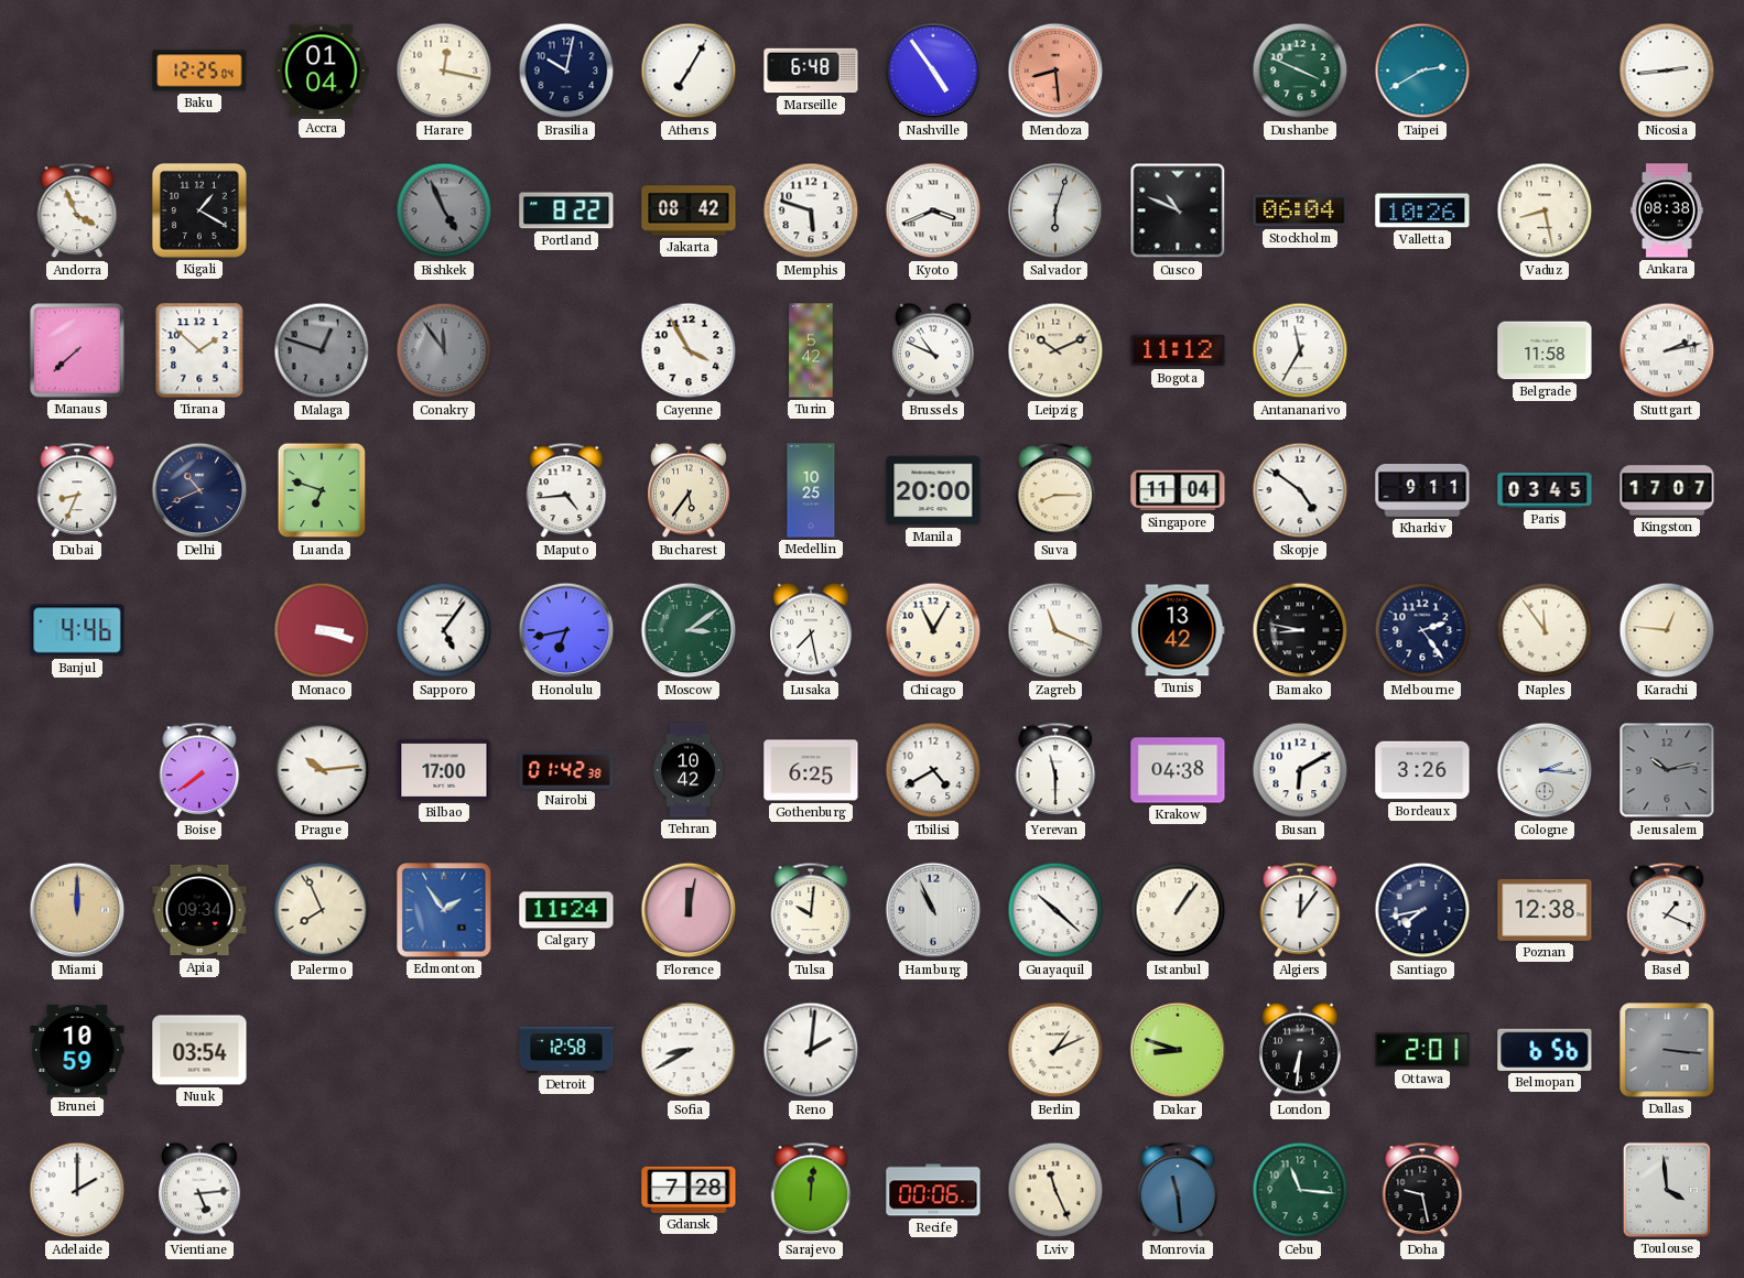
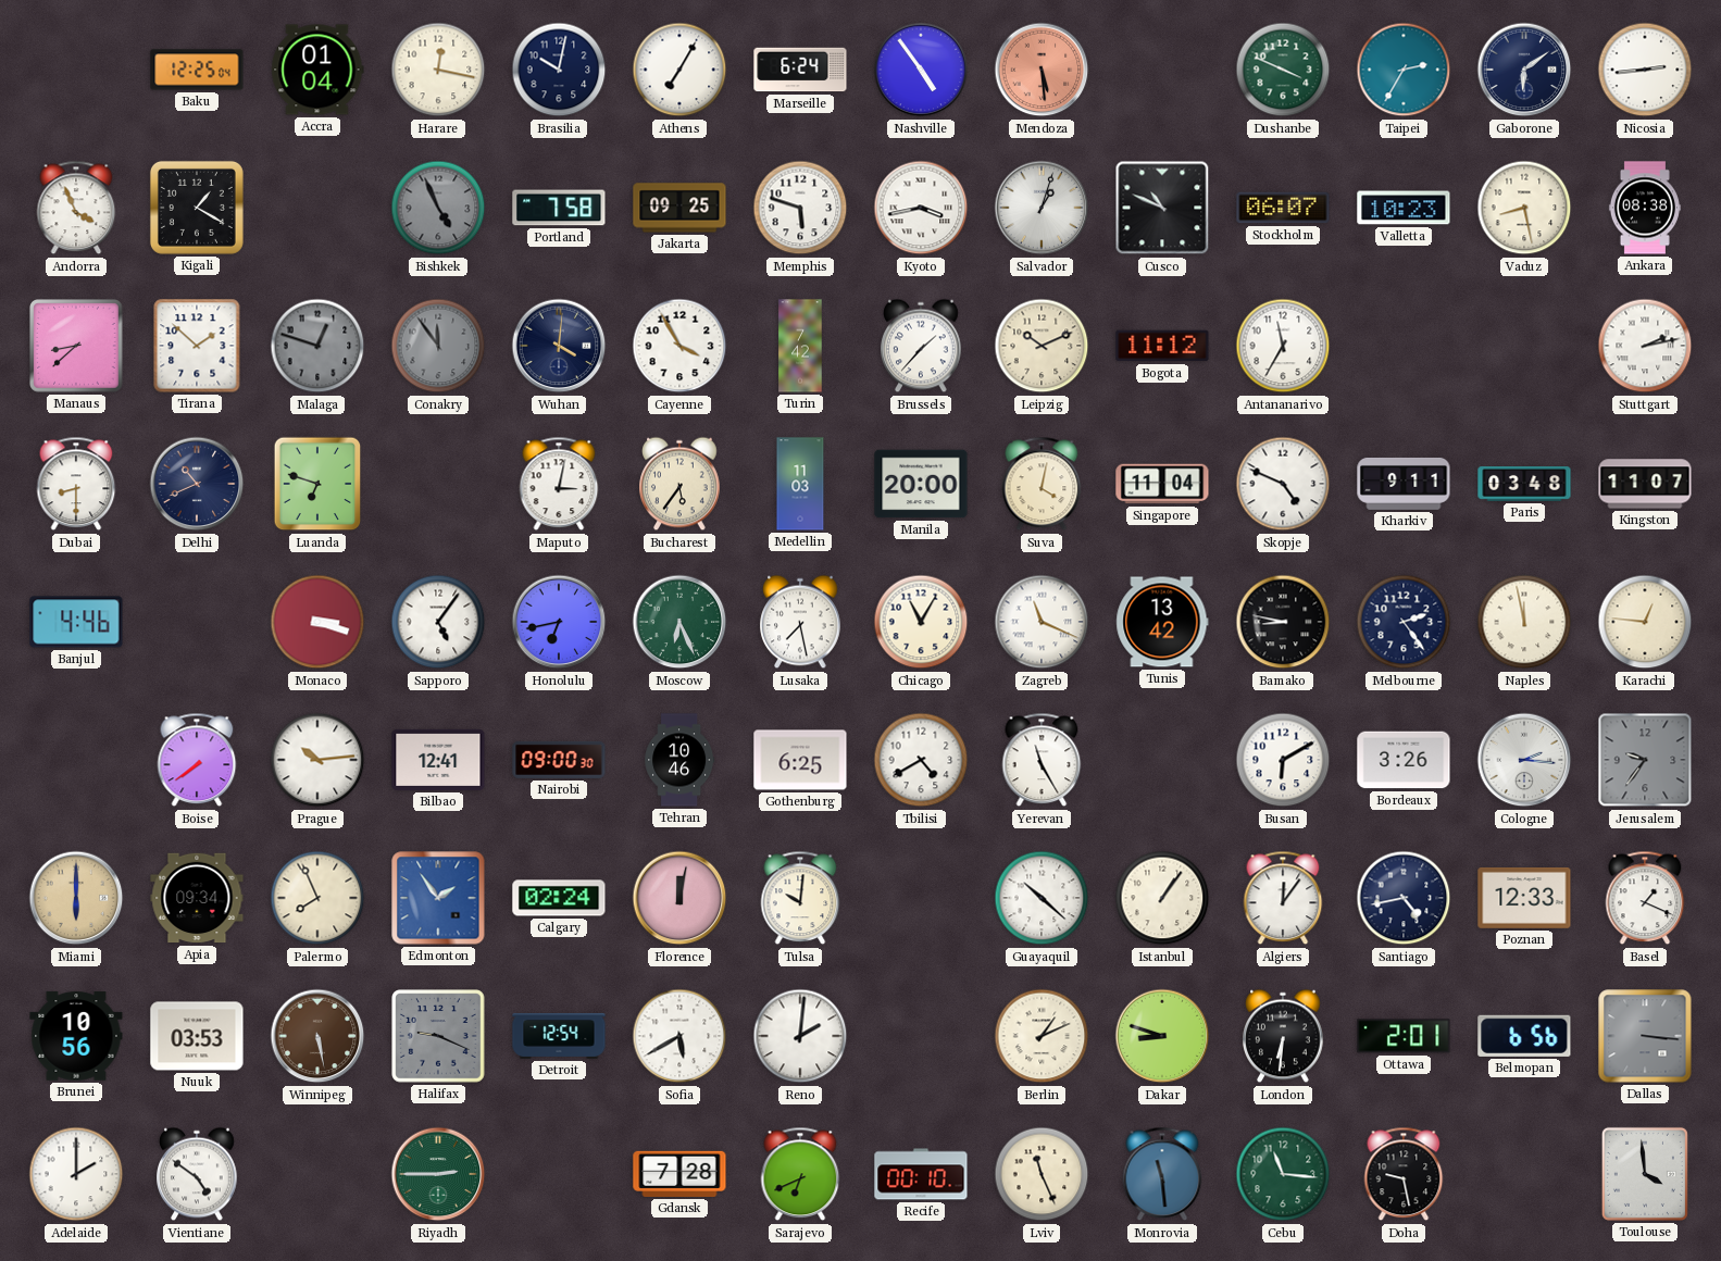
Marseille: 6:48 -> 6:24 (800, 70)
Mendoza: 8:29 -> 5:29 (1042, 70)
Taipei: 2:40 -> 2:35 (1404, 70)
Gaborone: none -> 6:09 (1524, 70)
Portland: 8:22 -> 7:58 (559, 208)
Jakarta: 08:42 -> 09:25 (679, 208)
Kyoto: 3:41 -> 3:43 (921, 208)
Salvador: 6:03 -> 1:03 (1042, 208)
Stockholm: 06:04 -> 06:07 (1283, 208)
Valletta: 10:26 -> 10:23 (1404, 208)
Manaus: 7:38 -> 8:38 (76, 346)
Wuhan: none -> 4:01 (559, 346)
Turin: 5:42 -> 7:42 (800, 346)
Brussels: 10:49 -> 1:37 (921, 346)
Belgrade: 11:58 -> none (1545, 350)
Dubai: 8:34 -> 8:30 (76, 484)
Maputo: 4:44 -> 3:02 (559, 484)
Medellin: 10:25 -> 11:03 (800, 484)
Suva: 8:15 -> 4:02 (1042, 484)
Skopje: 4:51 -> 4:49 (1283, 484)
Paris: 03:45 -> 03:48 (1524, 484)
Kingston: 17:07 -> 11:07 (1645, 484)
Moscow: 3:09 -> 6:26 (679, 622)
Naples: 11:54 -> 11:58 (1524, 622)
Bilbao: 17:00 -> 12:41 (438, 760)
Nairobi: 01:42 -> 09:00 (559, 760)
Tehran: 10:42 -> 10:46 (679, 760)
Yerevan: 11:30 -> 11:25 (1042, 760)
Krakow: 04:38 -> none (1178, 770)
Jerusalem: 10:13 -> 9:36 (1645, 760)
Miami: 12:00 -> 6:00 (76, 898)
Calgary: 11:24 -> 02:24 (559, 898)
Hamburg: 10:56 -> none (933, 910)
Santiago: 7:43 -> 4:43 (1404, 898)
Poznan: 12:38 -> 12:33 (1524, 898)
Brunei: 10:59 -> 10:56 (76, 1036)
Nuuk: 03:54 -> 03:53 (197, 1036)
Winnipeg: none -> 5:28 (317, 1036)
Halifax: none -> 9:19 (438, 1036)
Detroit: 12:58 -> 12:54 (559, 1036)
Sofia: 8:40 -> 5:40 (679, 1036)
Vientiane: 5:14 -> 4:51 (197, 1174)
Riyadh: none -> 2:45 (438, 1174)
Sarajevo: 12:01 -> 6:41 (800, 1174)
Recife: 00:06 -> 00:10 (921, 1174)
